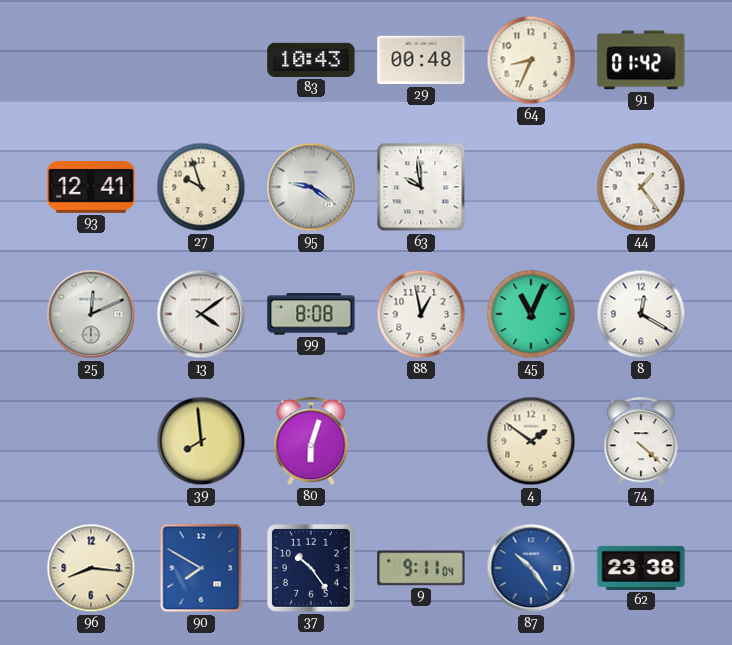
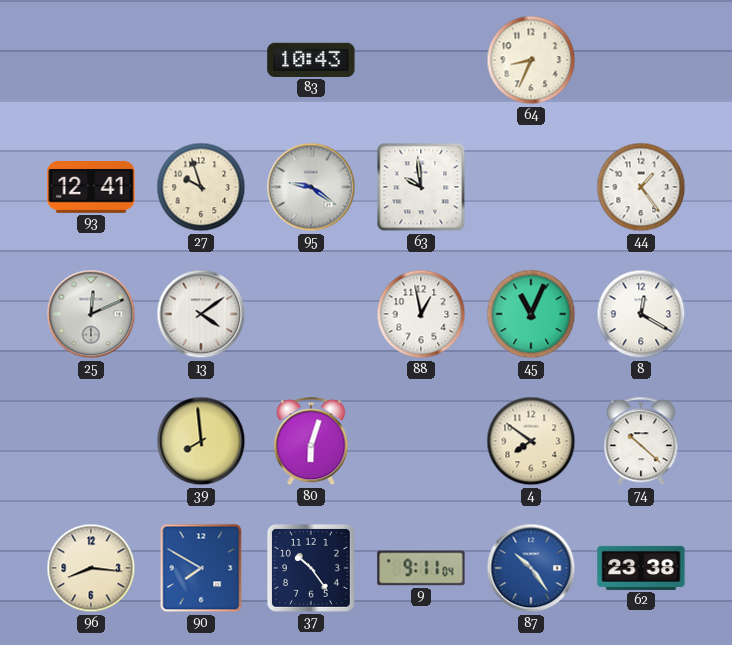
29: 00:48 -> none (421, 60)
91: 01:42 -> none (641, 60)
99: 8:08 -> none (311, 314)
4: 1:51 -> 7:51 (531, 441)
74: 4:22 -> 10:22 (641, 442)
